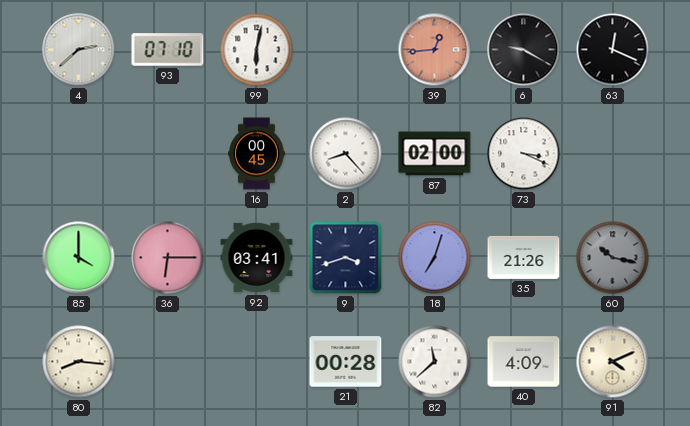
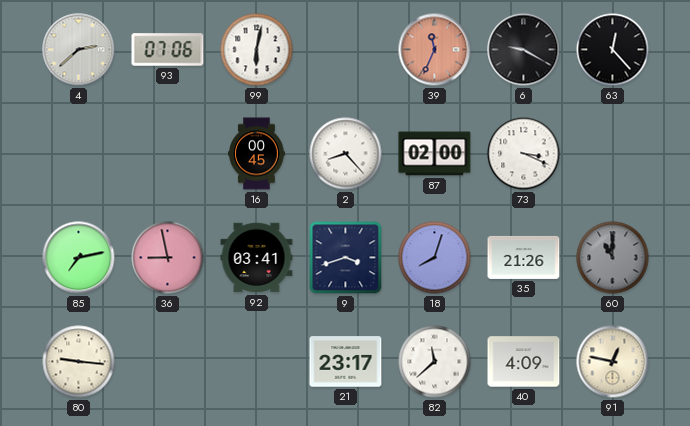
93: 07:10 -> 07:06 (168, 50)
39: 12:44 -> 11:34 (435, 50)
63: 12:19 -> 12:23 (613, 50)
85: 4:00 -> 7:13 (79, 258)
36: 6:15 -> 8:58 (168, 258)
18: 7:03 -> 8:03 (435, 258)
60: 10:17 -> 11:00 (613, 258)
80: 8:16 -> 9:16 (79, 362)
21: 00:28 -> 23:17 (346, 362)
91: 4:11 -> 12:47 (613, 362)
